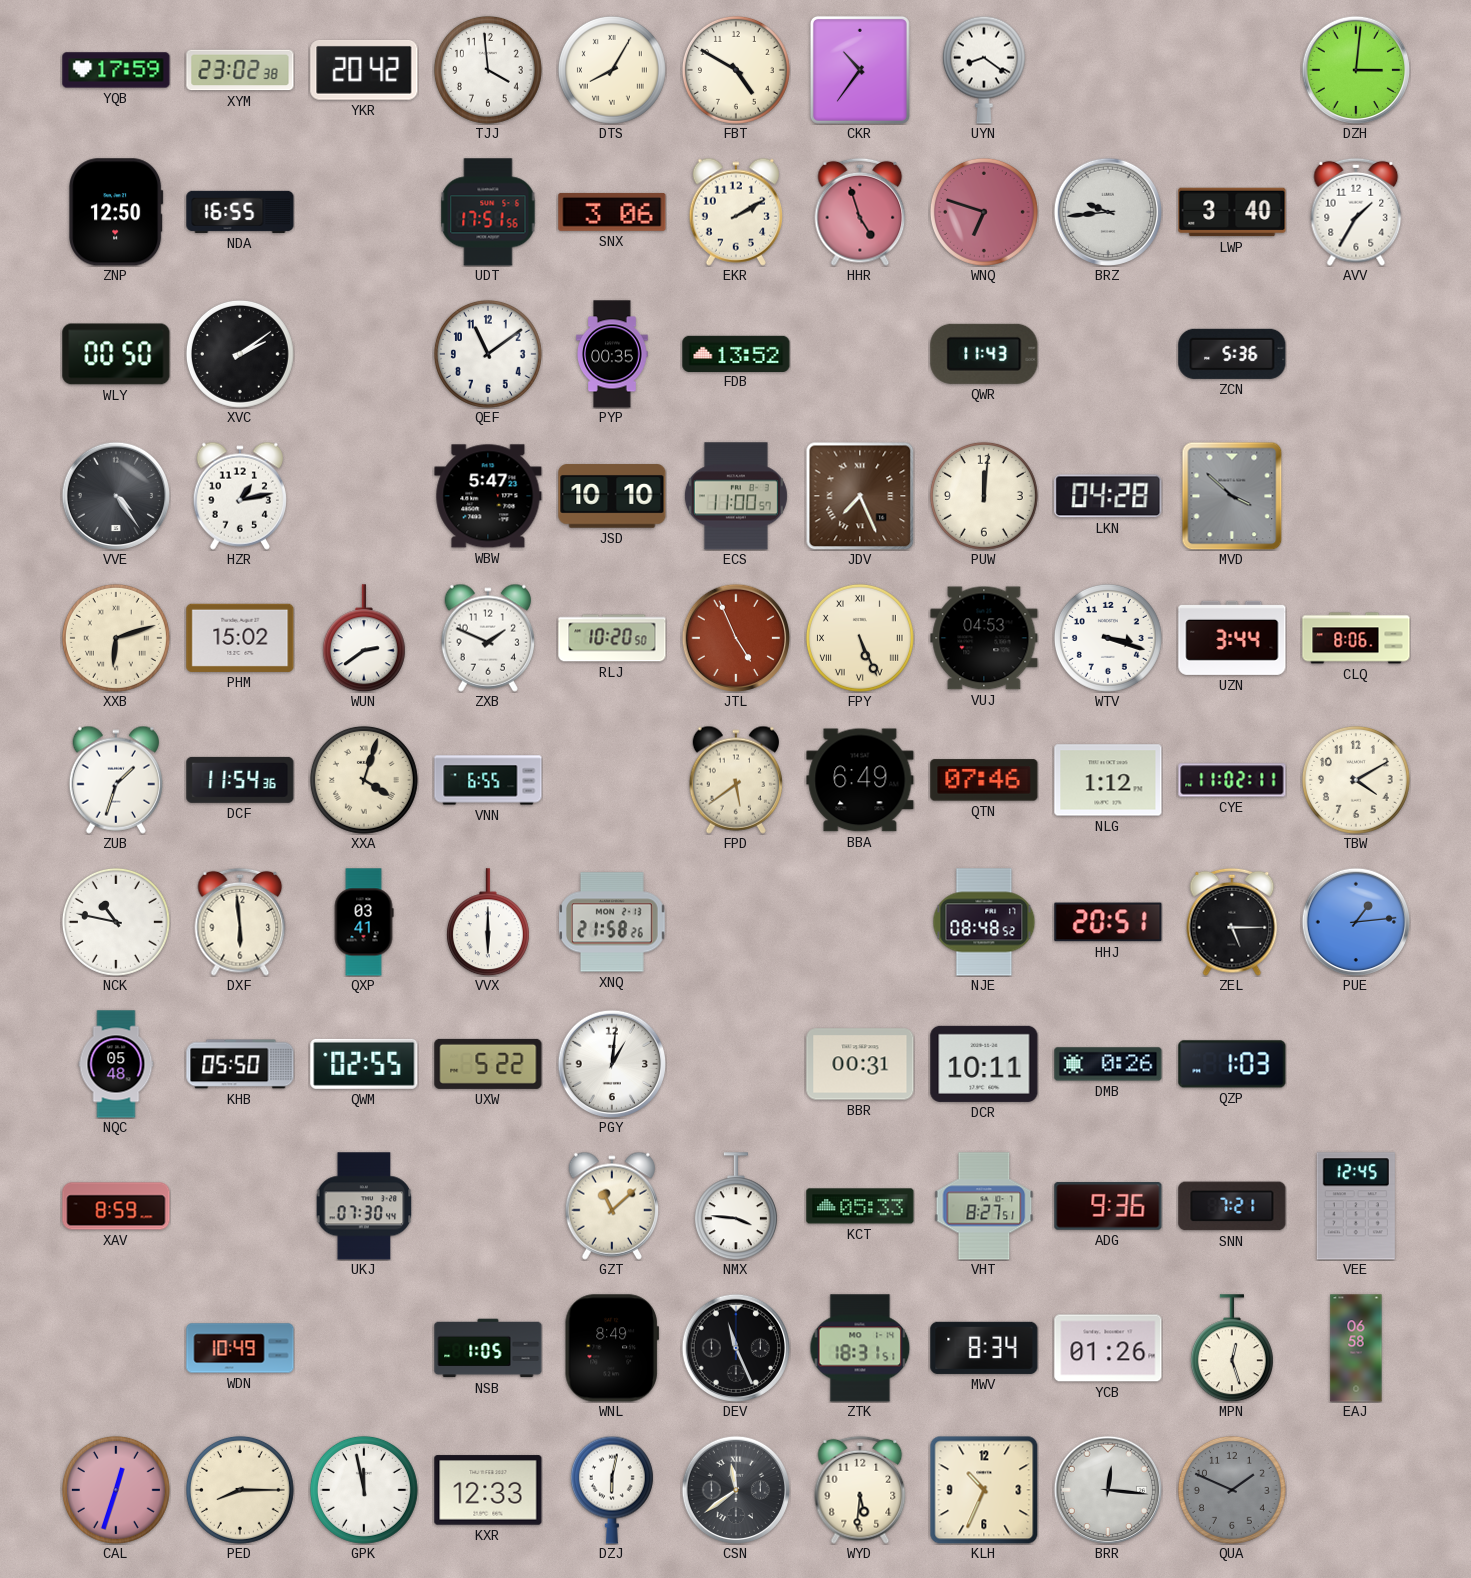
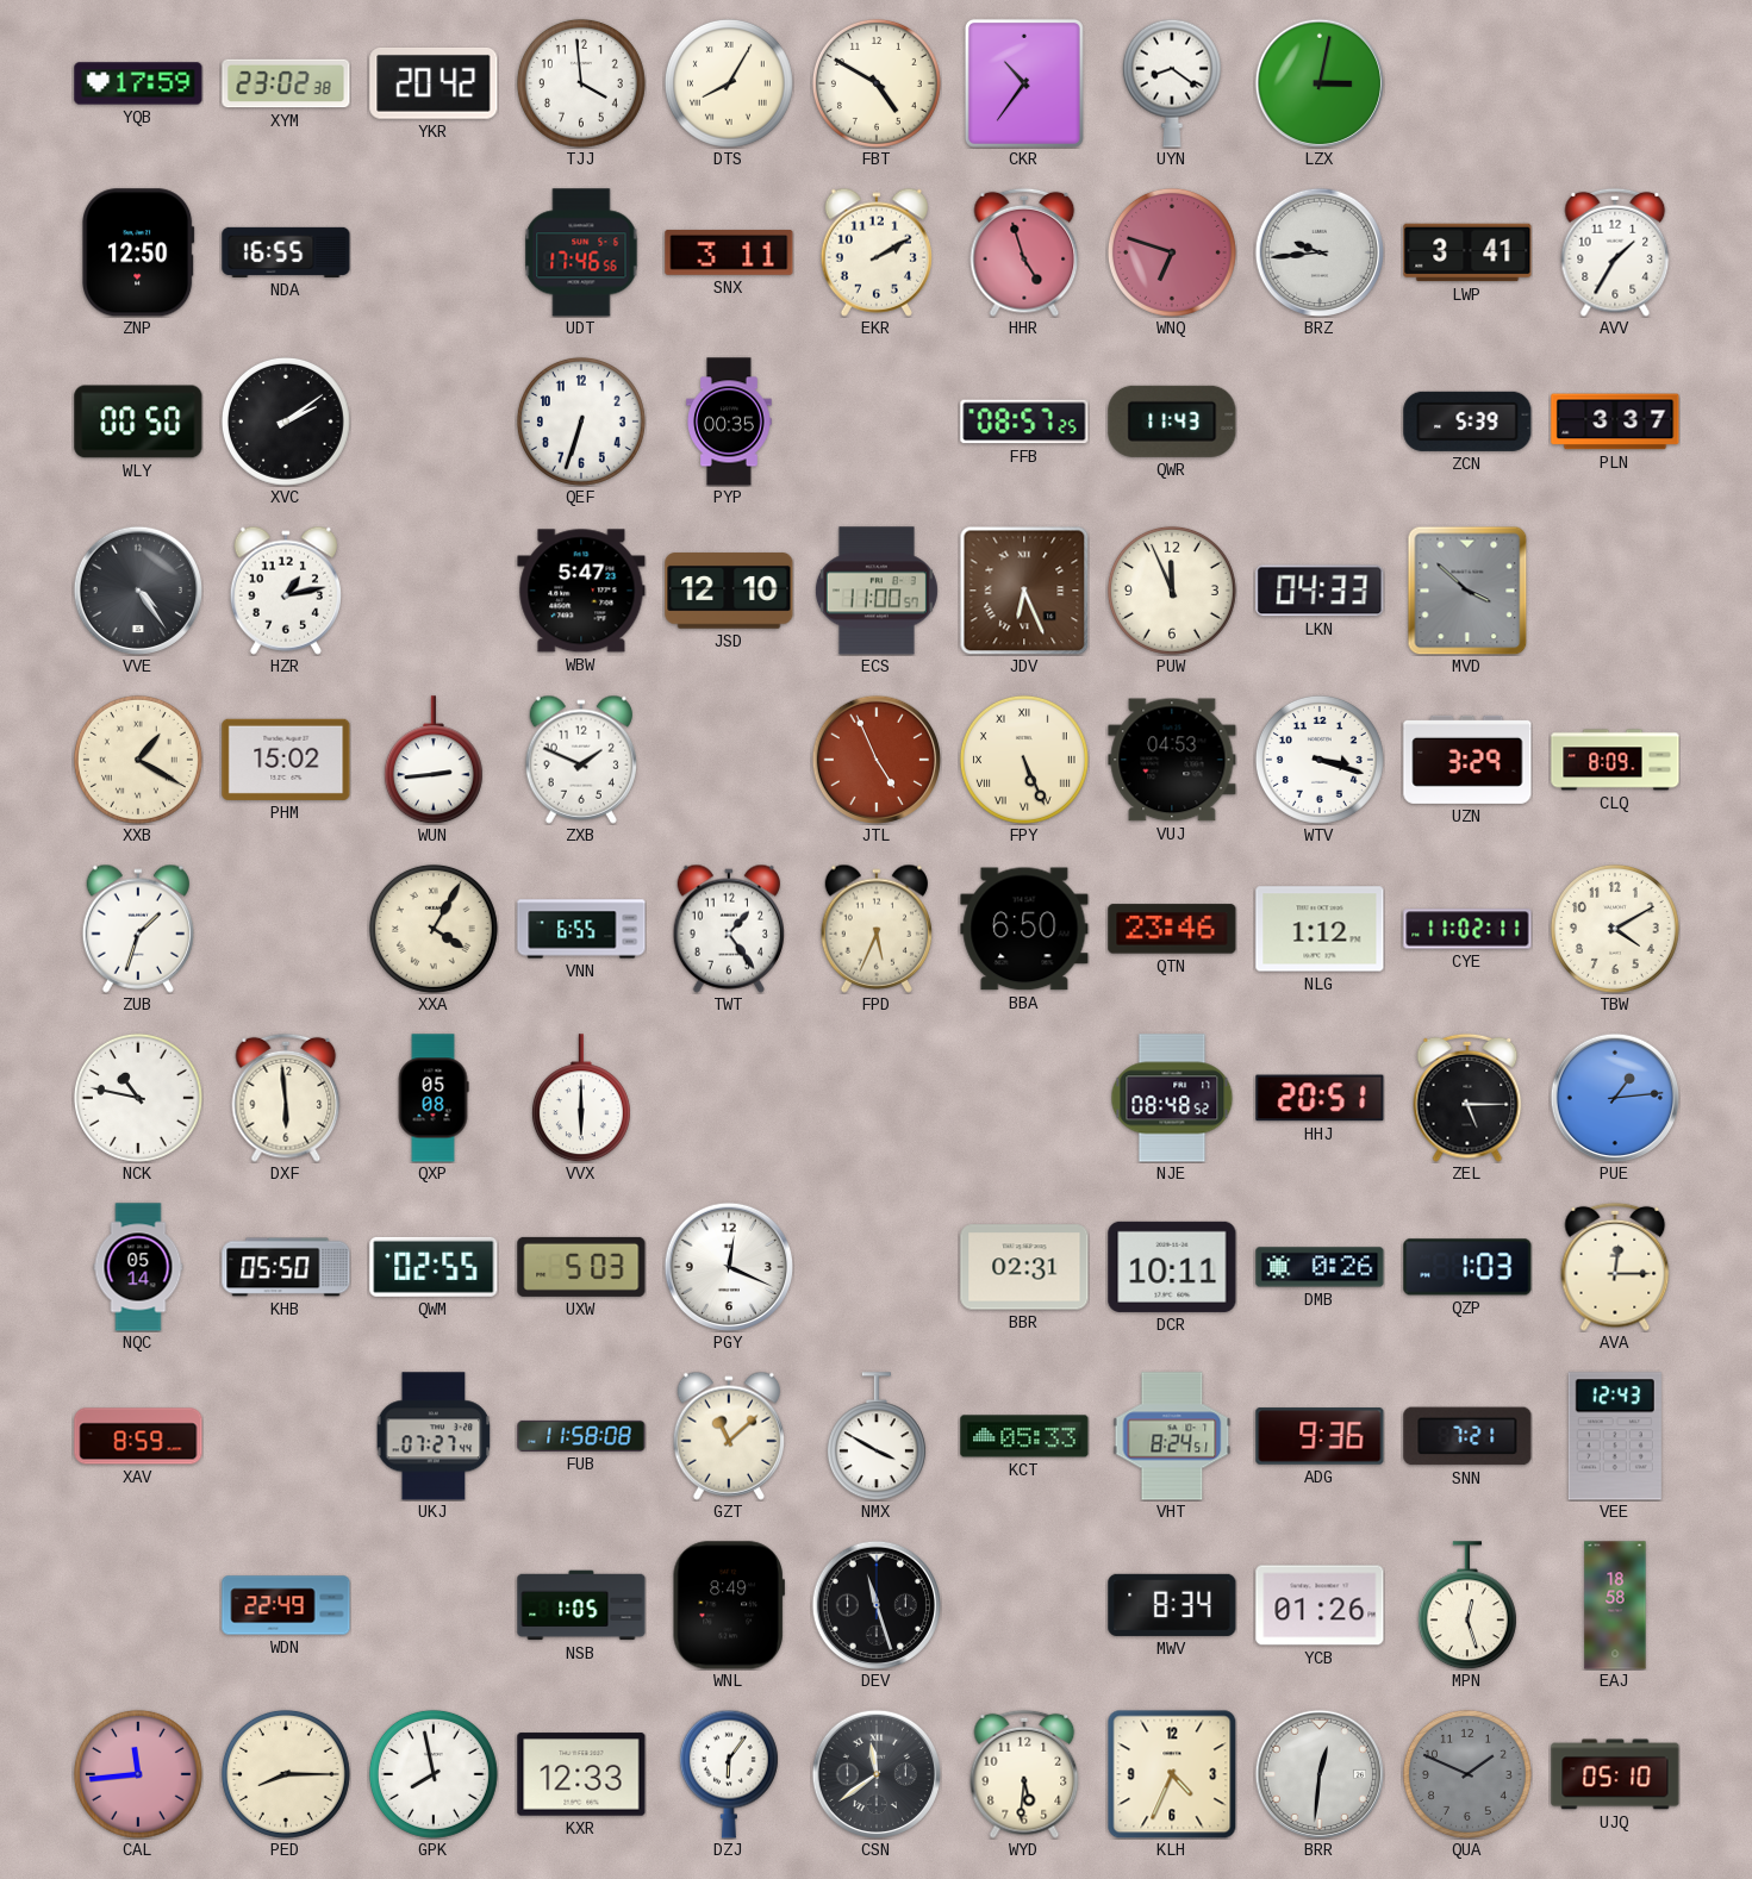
LZX: none -> 3:02 (1320, 83)
DZH: 3:01 -> none (1356, 70)
UDT: 17:51 -> 17:46 (581, 252)
SNX: 3:06 -> 3:11 (729, 252)
LWP: 3:40 -> 3:41 (1467, 252)
QEF: 11:09 -> 6:33 (581, 422)
FDB: 13:52 -> none (736, 353)
FFB: none -> 08:57 (1024, 422)
ZCN: 5:36 -> 5:39 (1467, 422)
PLN: none -> 3:37 (1615, 422)
JSD: 10:10 -> 12:10 (729, 591)
JDV: 7:26 -> 6:26 (1024, 591)
PUW: 12:01 -> 11:56 (1172, 591)
LKN: 04:28 -> 04:33 (1320, 591)
XXB: 6:12 -> 1:20 (138, 760)
WUN: 2:39 -> 2:44 (434, 760)
RLJ: 10:20 -> none (612, 638)
UZN: 3:44 -> 3:29 (1467, 760)
CLQ: 8:06 -> 8:09 (1615, 760)
DCF: 11:54 -> none (240, 780)
XXA: 4:03 -> 4:05 (434, 929)
TWT: none -> 1:24 (728, 929)
FPD: 5:39 -> 5:34 (875, 929)
BBA: 6:49 -> 6:50 (1024, 929)
QTN: 07:46 -> 23:46 (1172, 929)
QXP: 03:41 -> 05:08 (434, 1098)
XNQ: 21:58 -> none (613, 922)
NQC: 05:48 -> 05:14 (138, 1267)
UXW: 5:22 -> 5:03 (581, 1267)
PGY: 1:01 -> 12:19 (729, 1267)
BBR: 00:31 -> 02:31 (1024, 1267)
AVA: none -> 12:15 (1615, 1267)
UKJ: 07:30 -> 07:27 (434, 1436)
FUB: none -> 11:58 (581, 1436)
NMX: 3:46 -> 3:50 (877, 1436)
VHT: 8:27 -> 8:24 (1172, 1436)
VEE: 12:45 -> 12:43 (1615, 1436)
WDN: 10:49 -> 22:49 (286, 1605)
DEV: 11:26 -> 11:27 (877, 1605)
ZTK: 18:31 -> none (860, 1348)
EAJ: 06:58 -> 18:58 (1615, 1605)
CAL: 12:33 -> 11:44 (138, 1774)
GPK: 11:58 -> 7:58 (434, 1774)
DZJ: 6:02 -> 6:06 (729, 1774)
KLH: 10:34 -> 4:34 (1172, 1774)
BRR: 12:16 -> 12:31 (1320, 1774)
UJQ: none -> 05:10 (1615, 1774)
